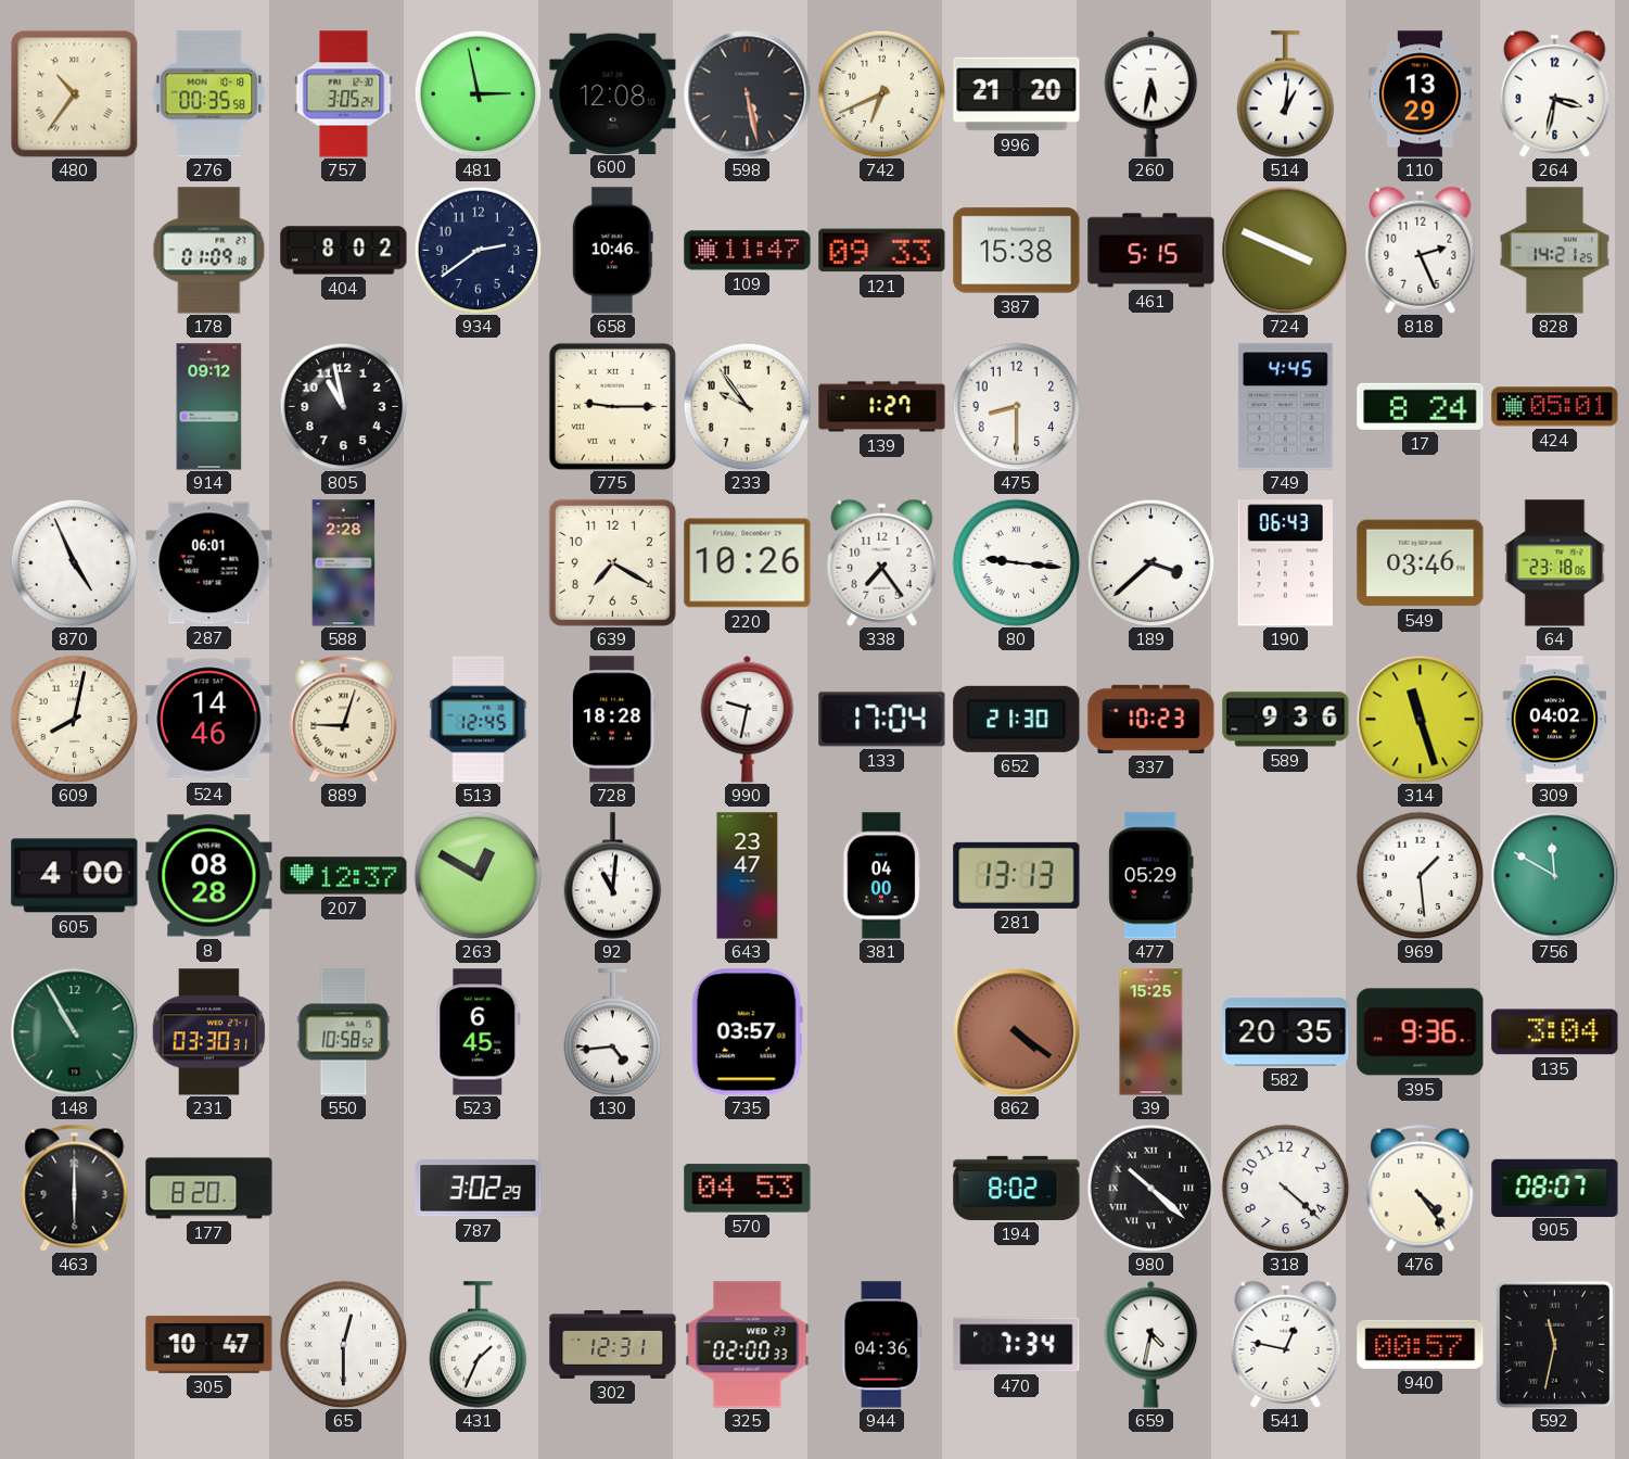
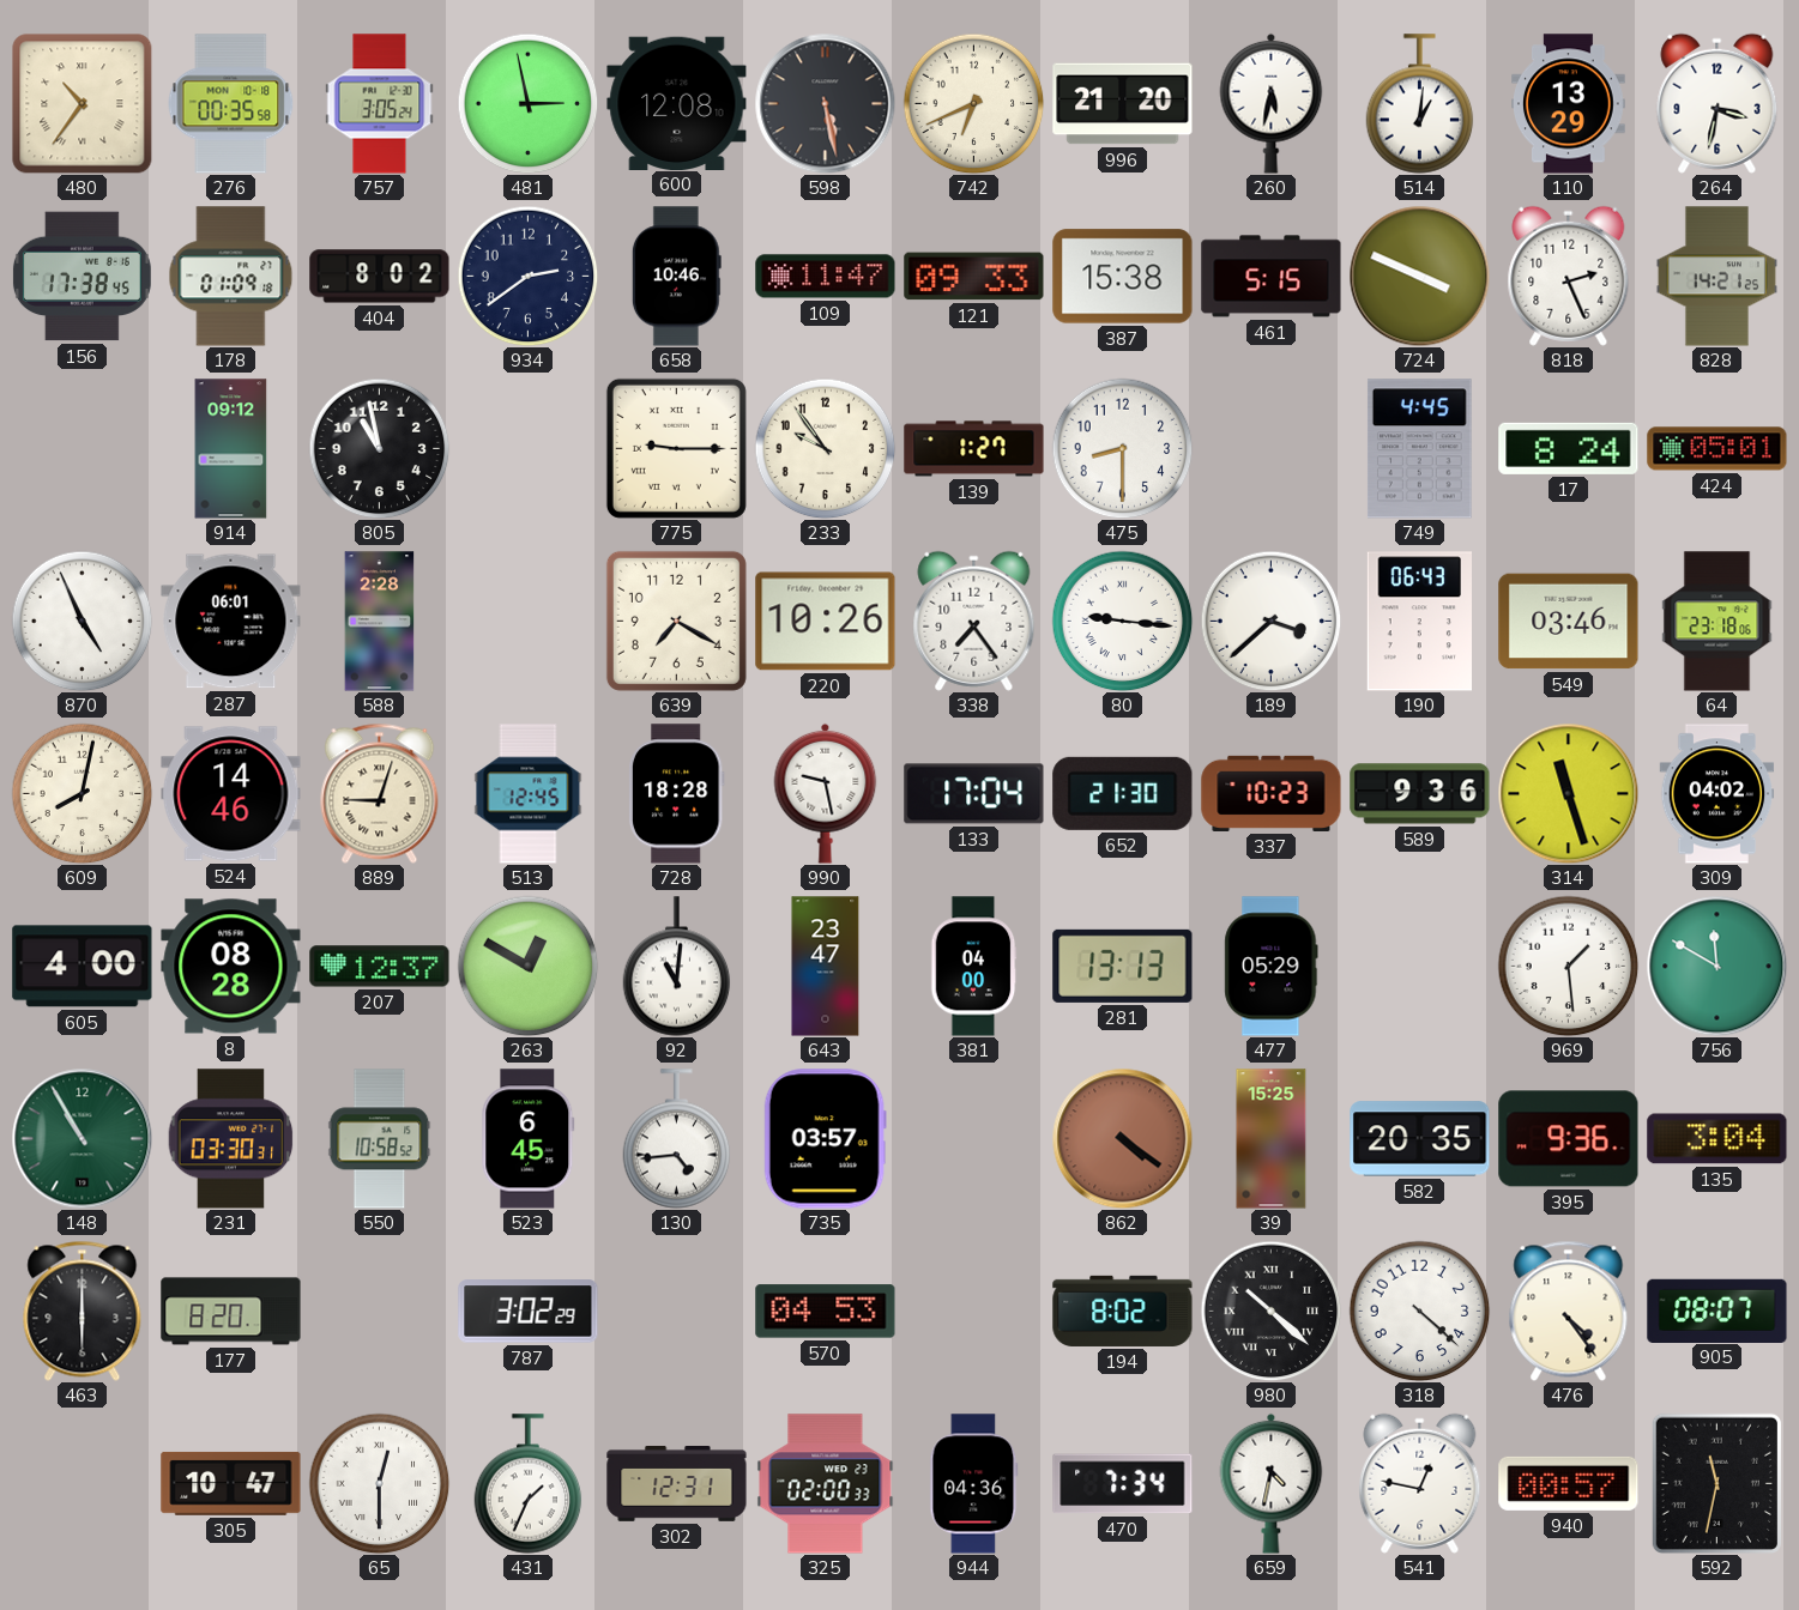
156: none -> 17:38 (82, 277)
990: 9:32 -> 9:28 (826, 793)
